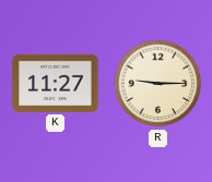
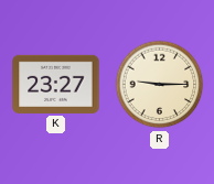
K: 11:27 -> 23:27 (56, 84)
